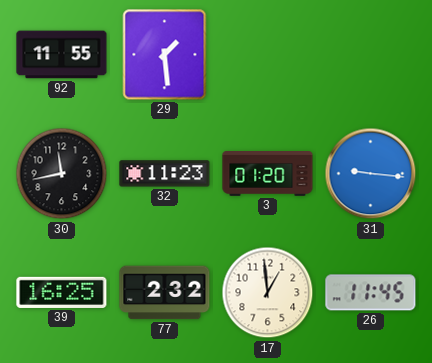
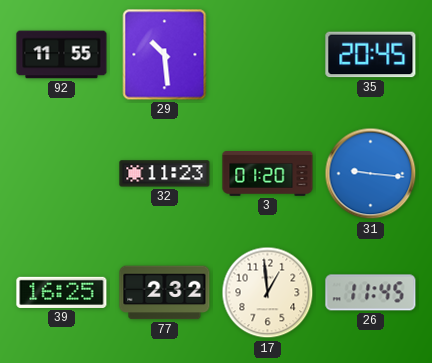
29: 1:29 -> 10:29 (165, 55)
35: none -> 20:45 (371, 55)
30: 11:43 -> none (62, 174)
